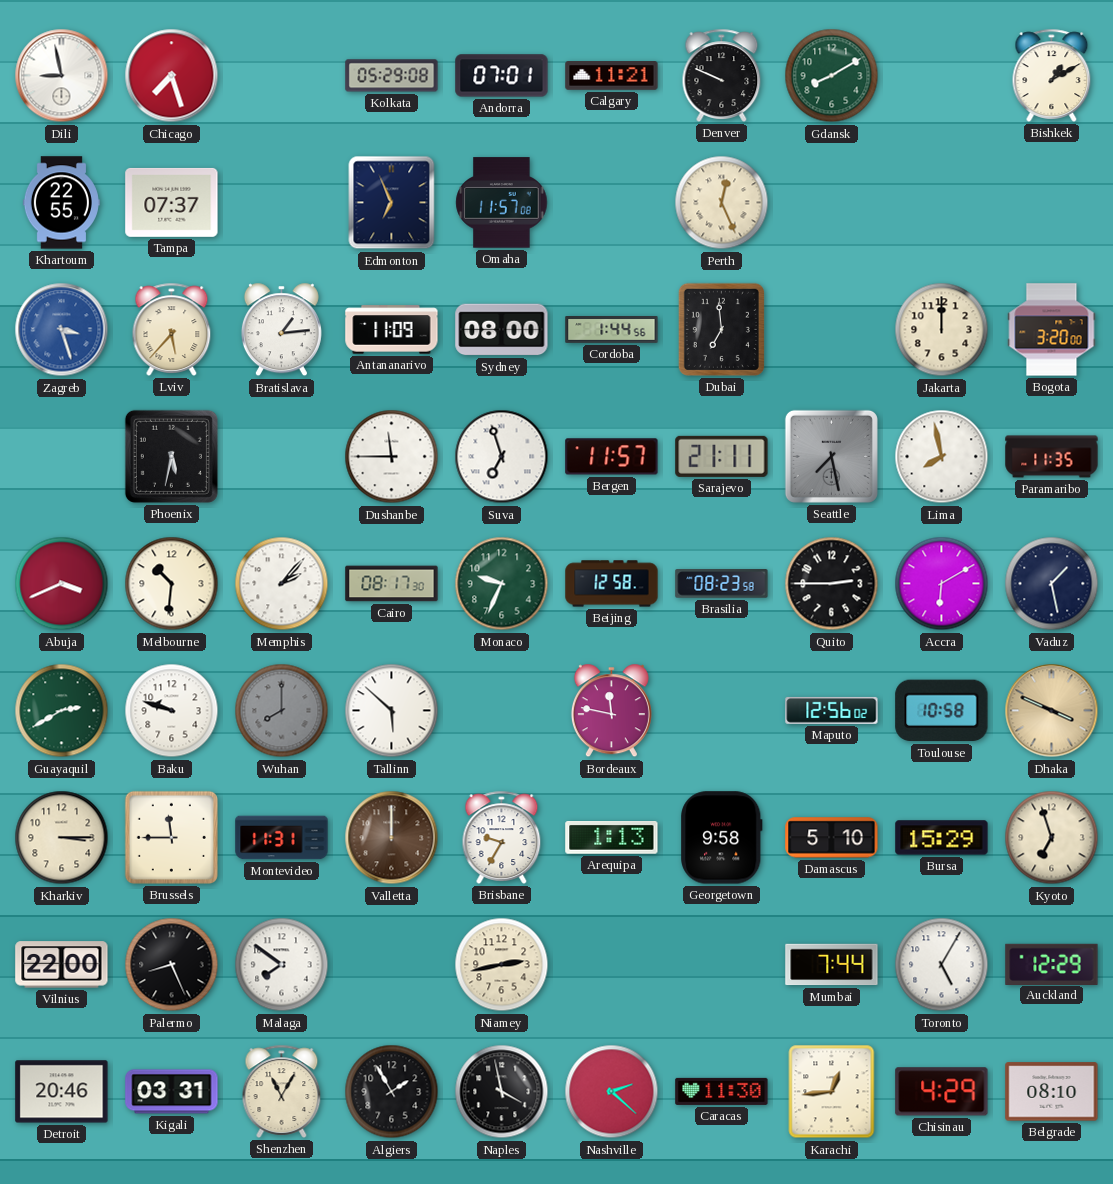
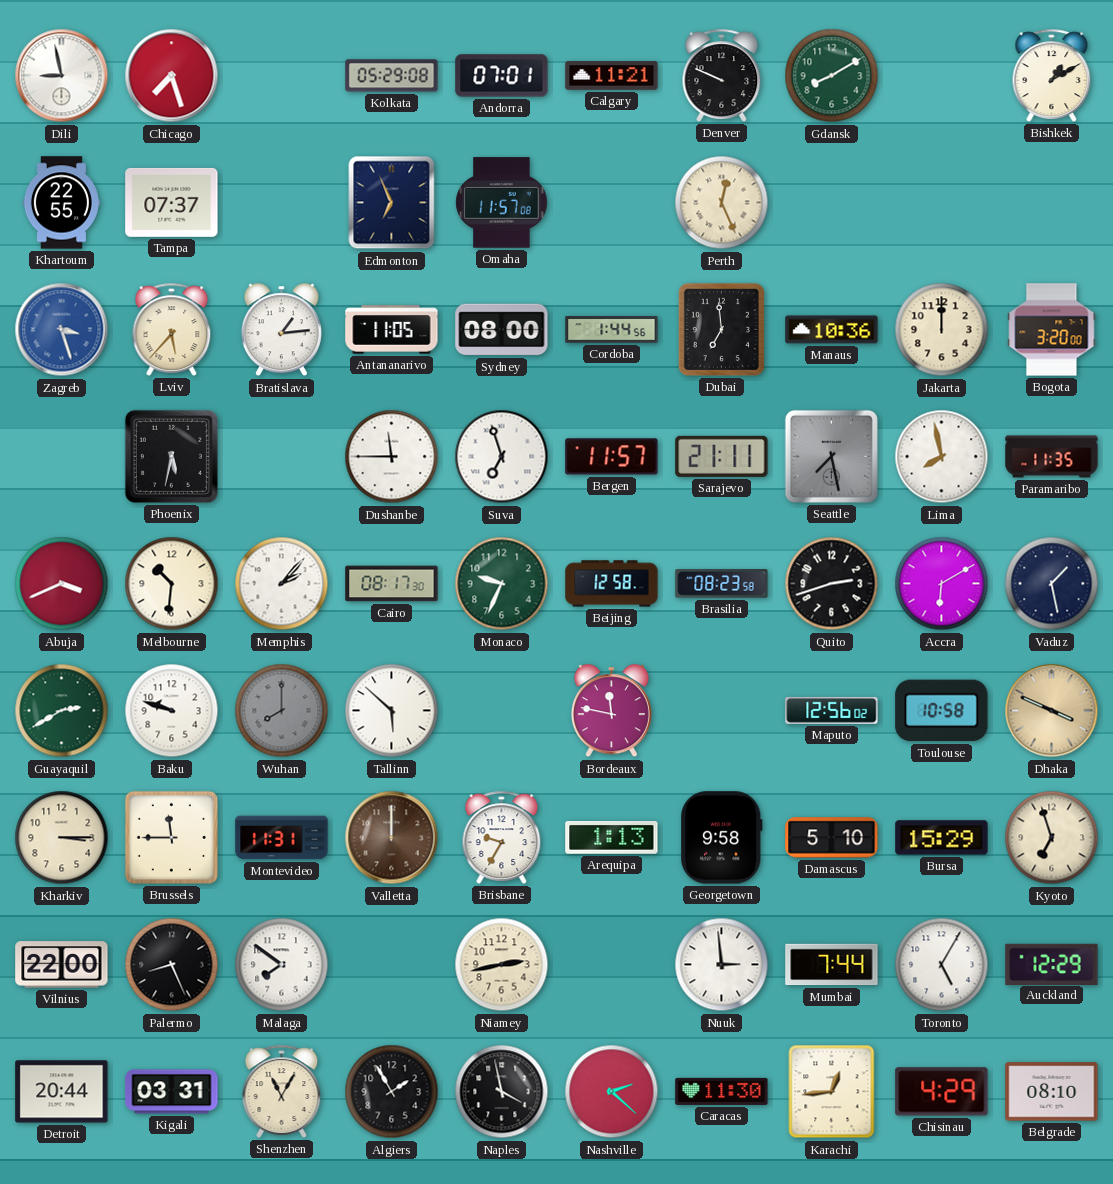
Antananarivo: 11:09 -> 11:05 (392, 330)
Manaus: none -> 10:36 (832, 330)
Quito: 2:45 -> 2:42 (832, 584)
Nuuk: none -> 2:59 (722, 965)
Detroit: 20:46 -> 20:44 (62, 1092)
